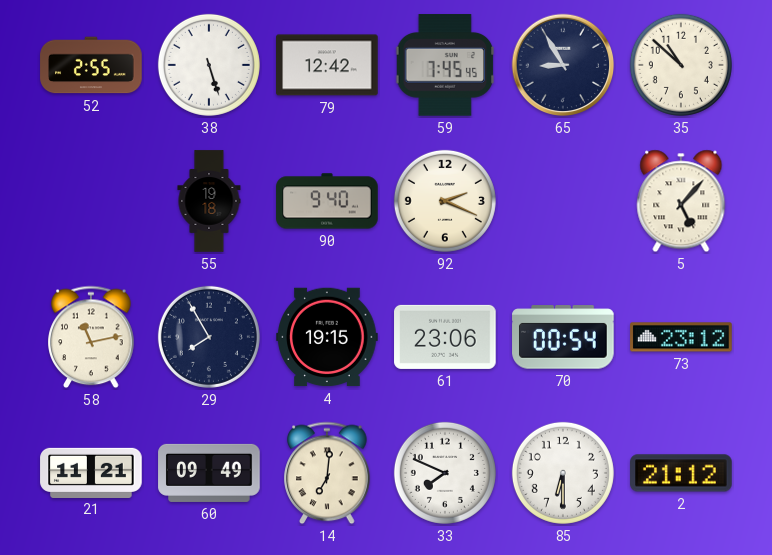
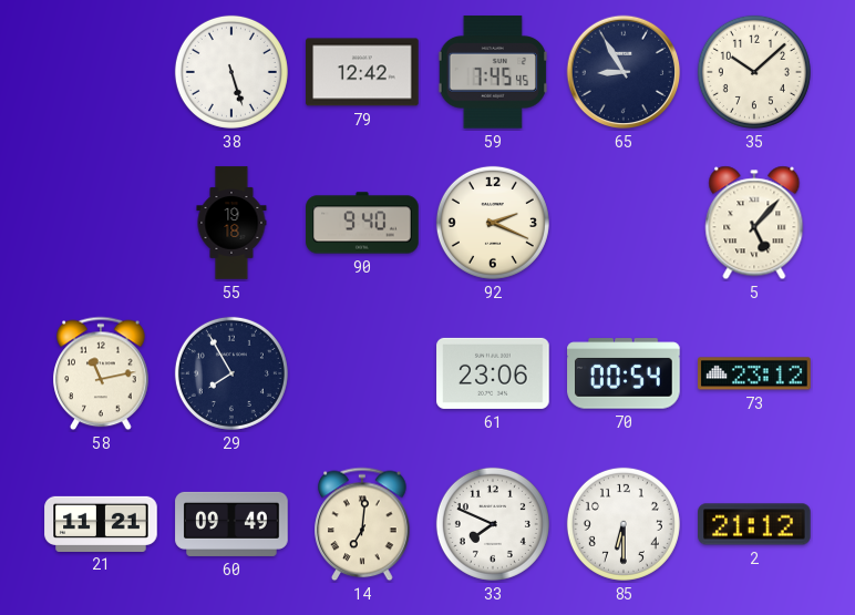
52: 2:55 -> none (91, 65)
35: 10:52 -> 10:08 (754, 72)
4: 19:15 -> none (327, 337)
